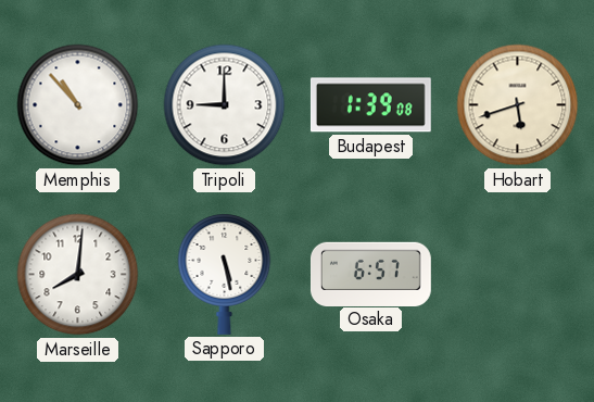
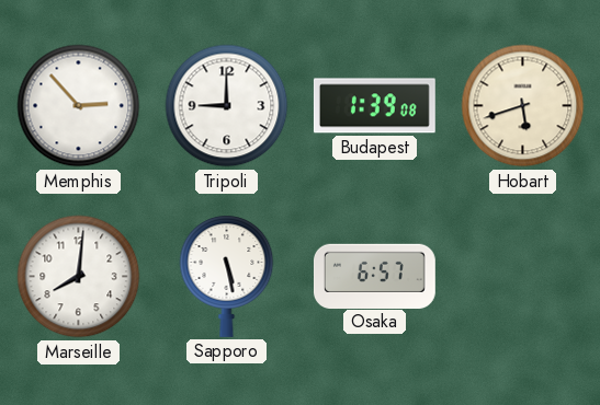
Memphis: 10:53 -> 2:53 (79, 106)
